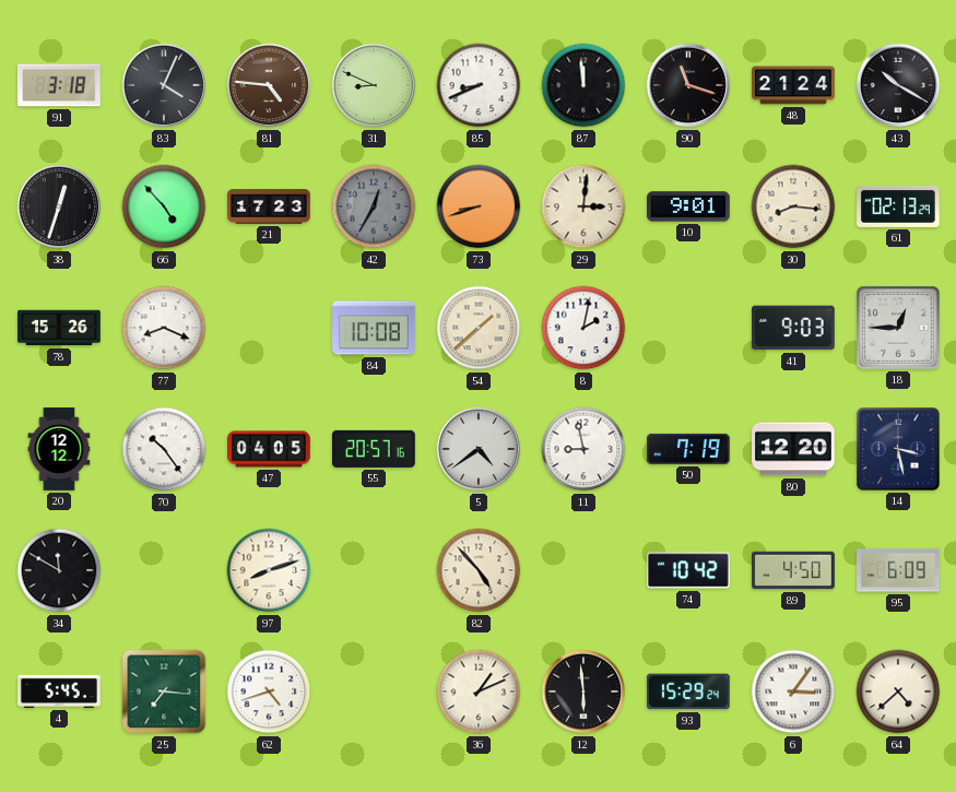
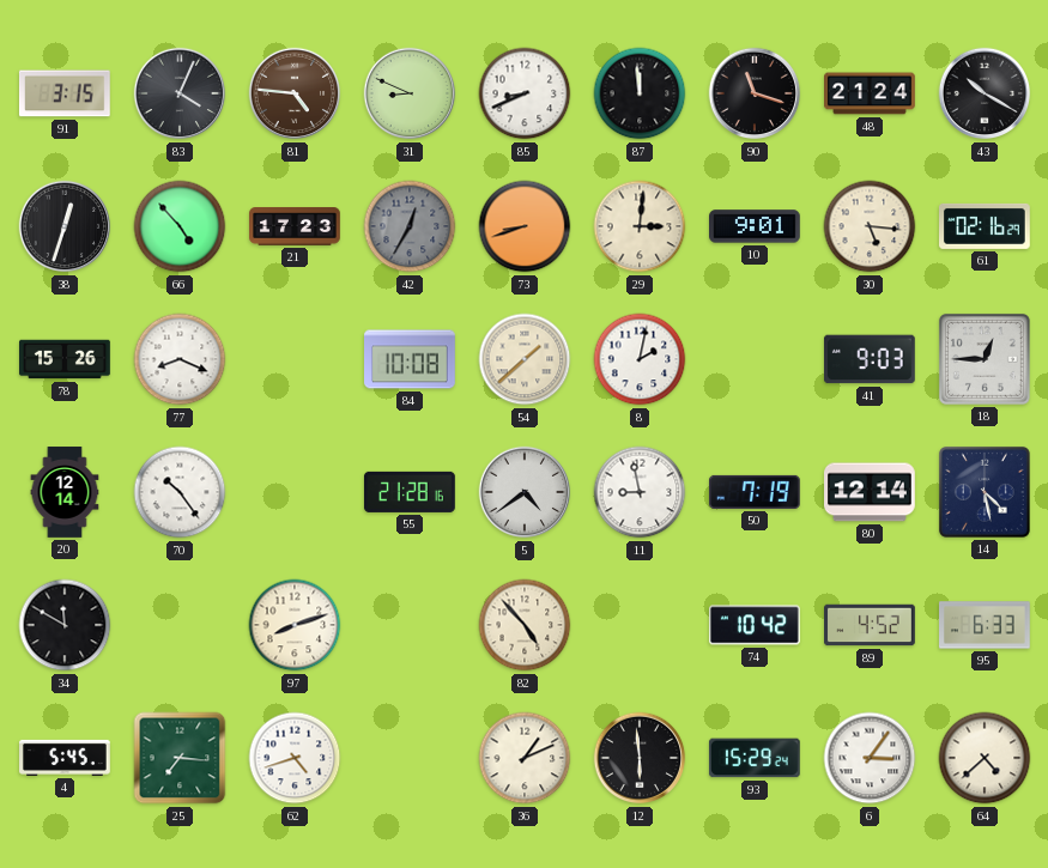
91: 3:18 -> 3:15 (65, 93)
30: 8:16 -> 5:16 (870, 226)
61: 02:13 -> 02:16 (986, 226)
20: 12:12 -> 12:14 (65, 492)
47: 04:05 -> none (270, 449)
55: 20:57 -> 21:28 (410, 492)
80: 12:20 -> 12:14 (871, 492)
14: 3:28 -> 4:28 (985, 492)
89: 4:50 -> 4:52 (871, 625)
95: 6:09 -> 6:33 (986, 625)
